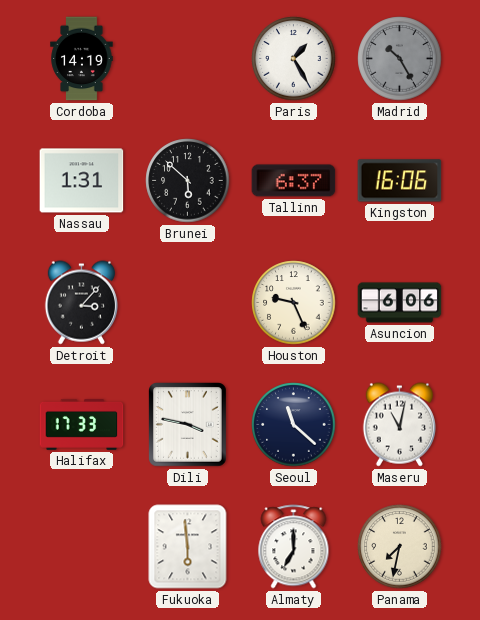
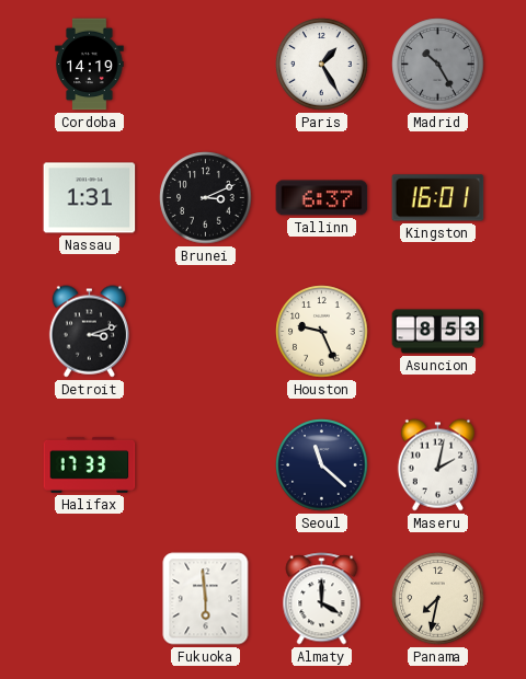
Brunei: 5:52 -> 3:11 (206, 198)
Kingston: 16:06 -> 16:01 (438, 198)
Detroit: 3:07 -> 3:12 (89, 332)
Asuncion: 6:06 -> 8:53 (438, 332)
Dili: 3:47 -> none (188, 425)
Maseru: 11:02 -> 2:02 (437, 465)
Almaty: 7:00 -> 4:00 (322, 599)
